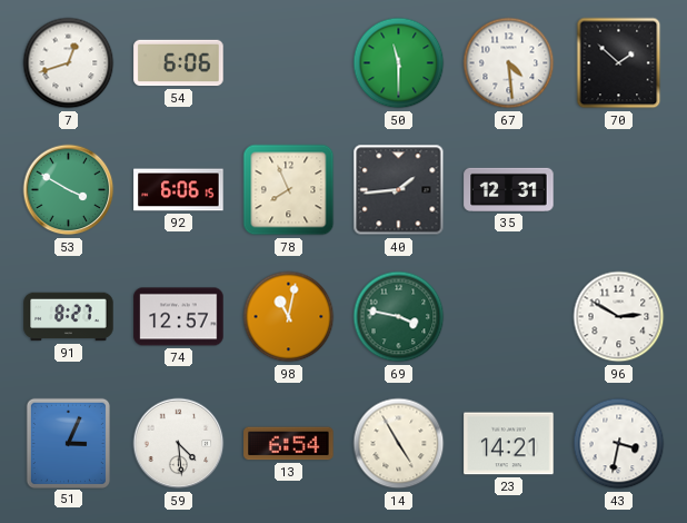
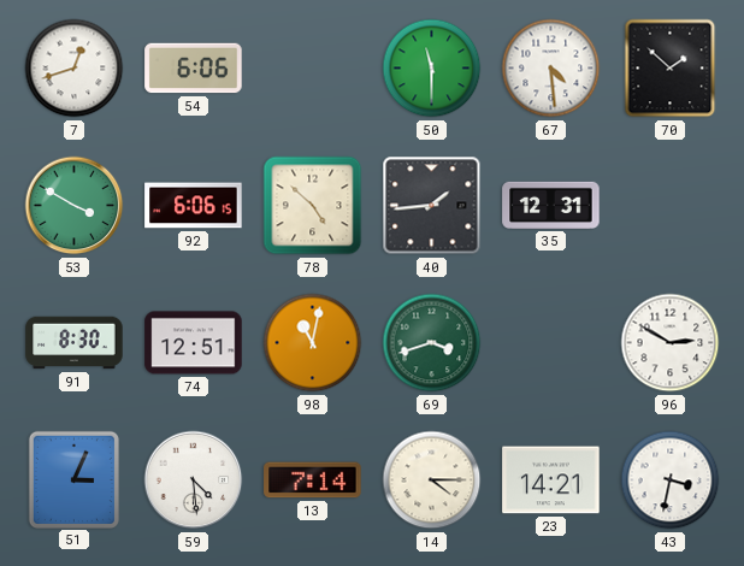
78: 7:56 -> 4:52 (313, 206)
91: 8:27 -> 8:30 (75, 343)
74: 12:57 -> 12:51 (194, 343)
69: 3:47 -> 3:42 (432, 343)
13: 6:54 -> 7:14 (313, 480)
14: 4:55 -> 4:15 (432, 480)
